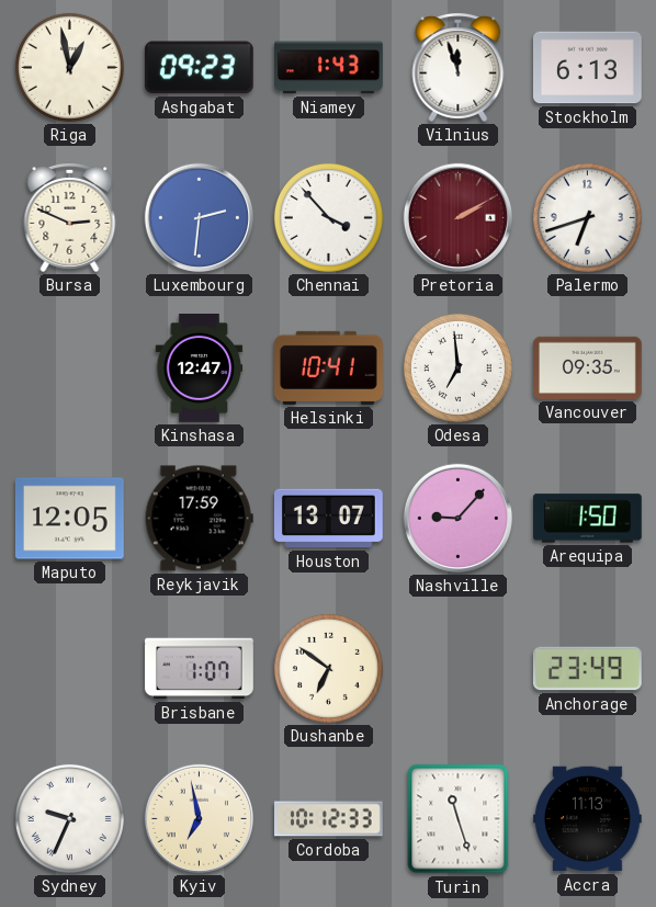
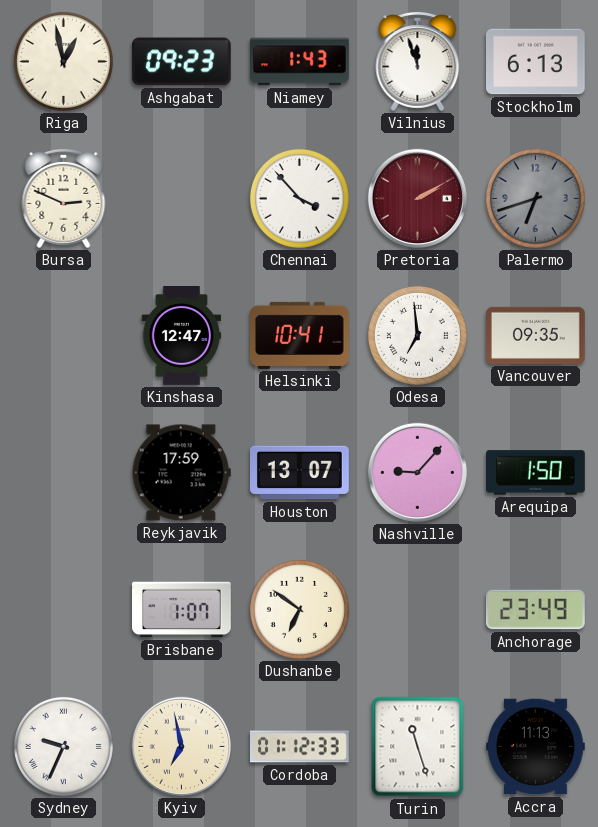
Luxembourg: 2:31 -> none (199, 217)
Palermo dial: white -> grey (535, 198)
Maputo: 12:05 -> none (70, 519)
Cordoba: 10:12 -> 01:12 (300, 747)
